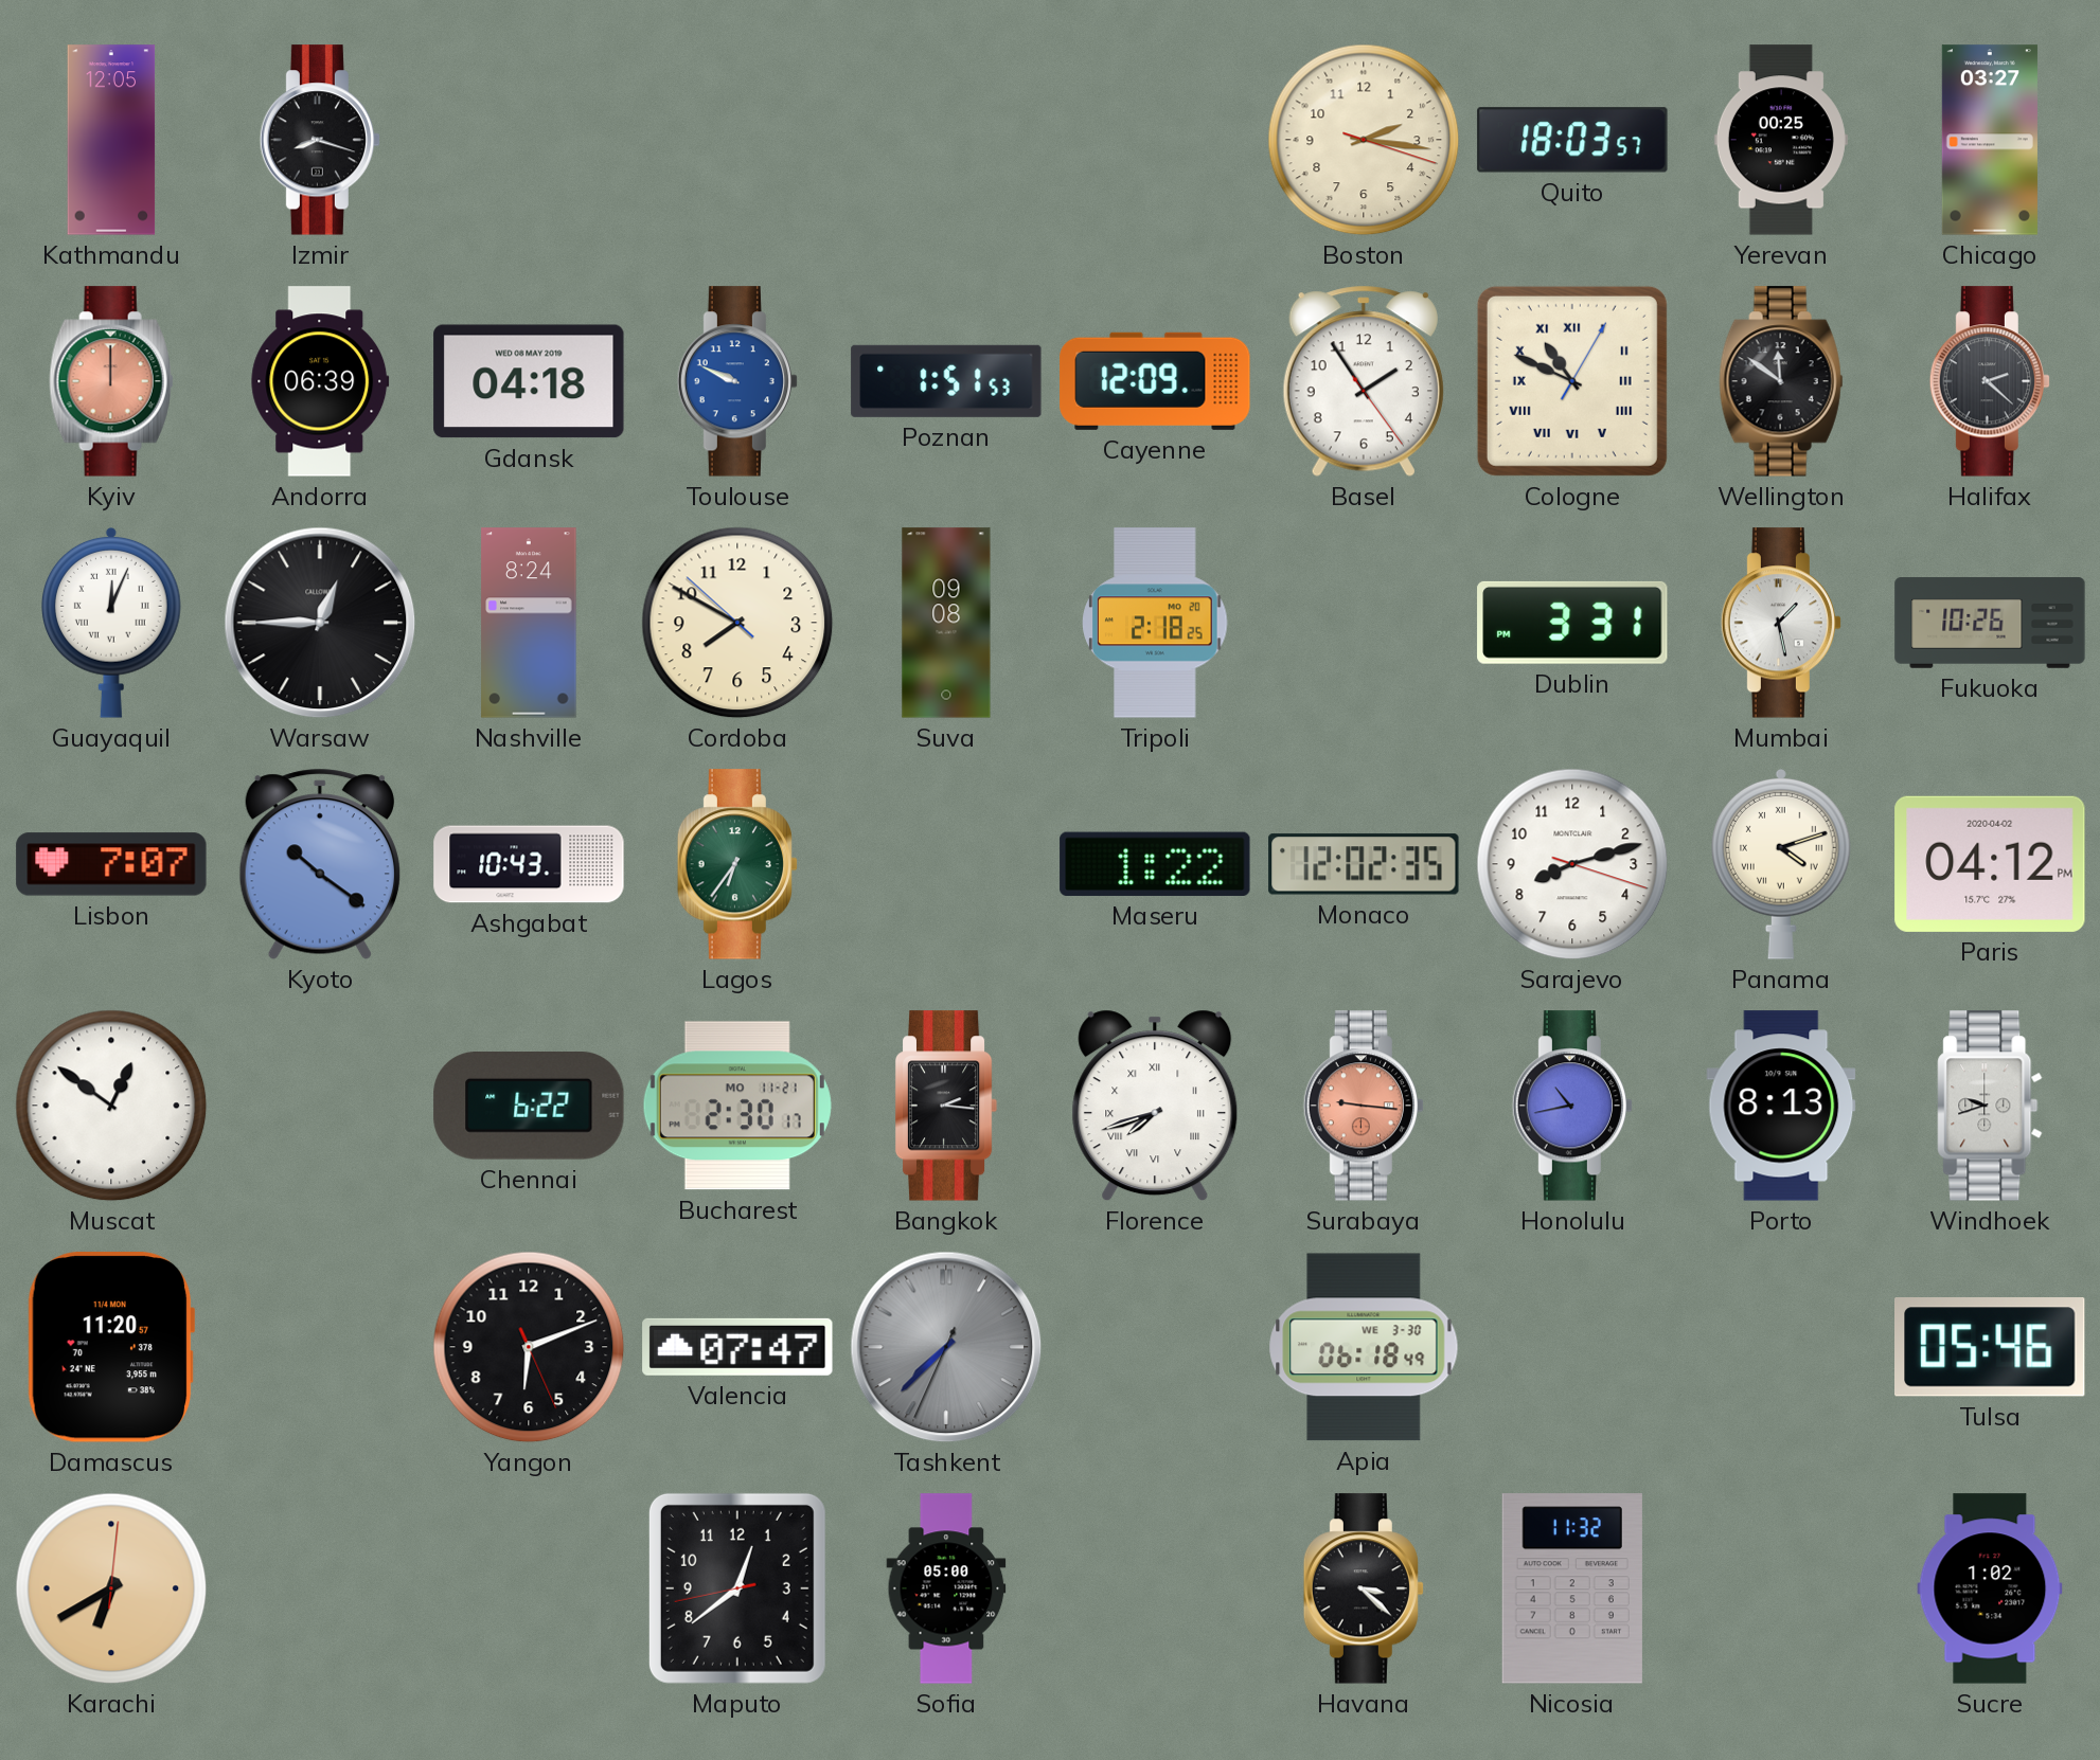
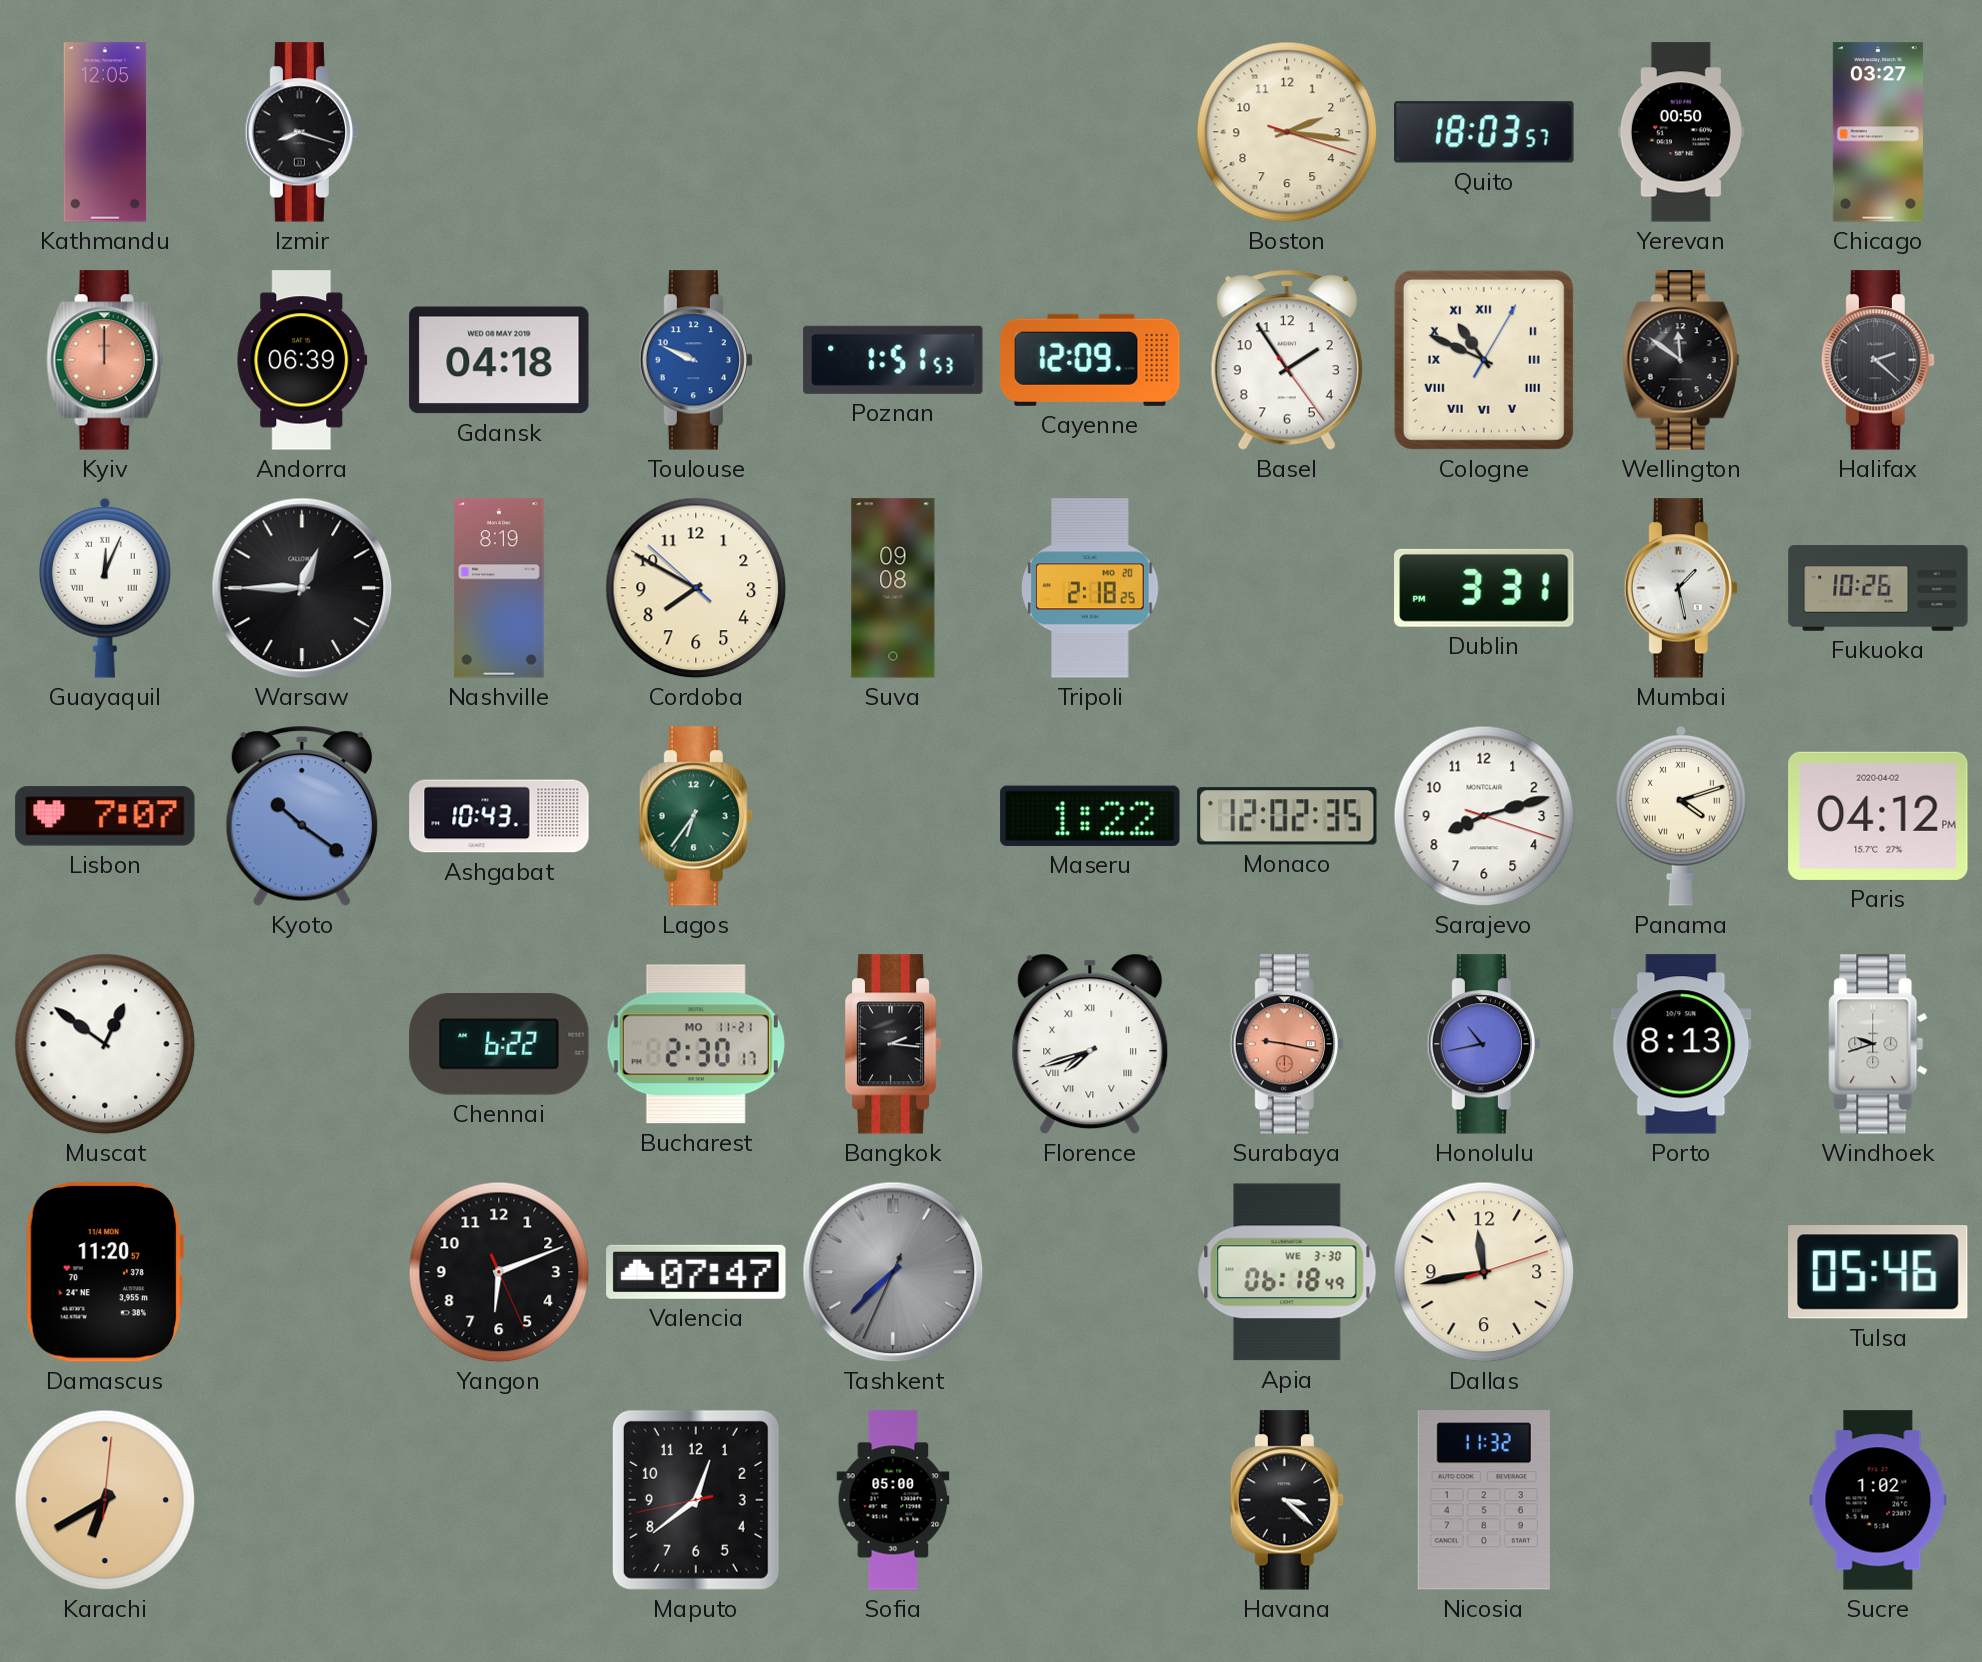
Yerevan: 00:25 -> 00:50 (1681, 132)
Nashville: 8:24 -> 8:19 (499, 588)
Surabaya: 9:16 -> 9:17 (1286, 1044)
Dallas: none -> 11:43 (1484, 1272)
